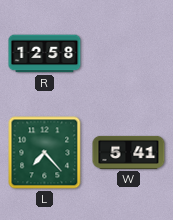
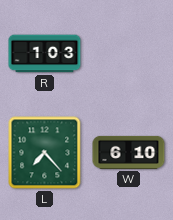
R: 12:58 -> 1:03 (45, 54)
W: 5:41 -> 6:10 (129, 152)
